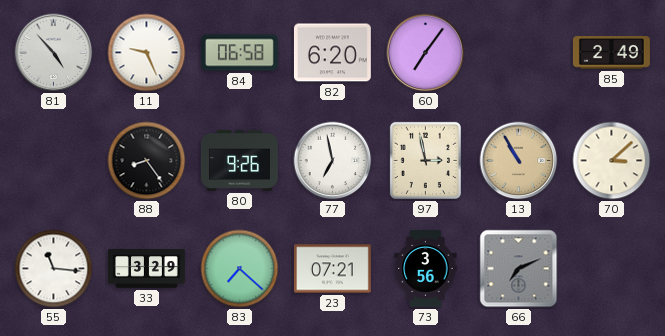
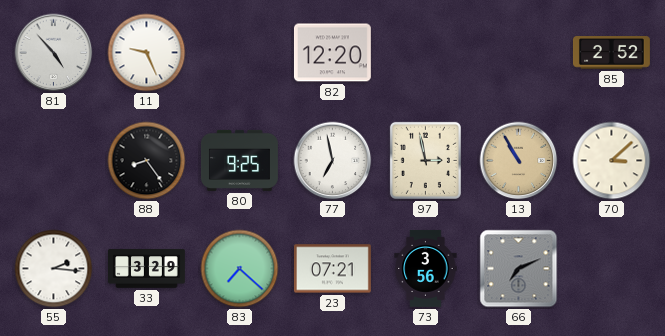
84: 06:58 -> none (239, 53)
82: 6:20 -> 12:20 (332, 53)
60: 7:06 -> none (426, 53)
85: 2:49 -> 2:52 (611, 53)
80: 9:26 -> 9:25 (239, 160)
55: 11:16 -> 2:16 (54, 269)
